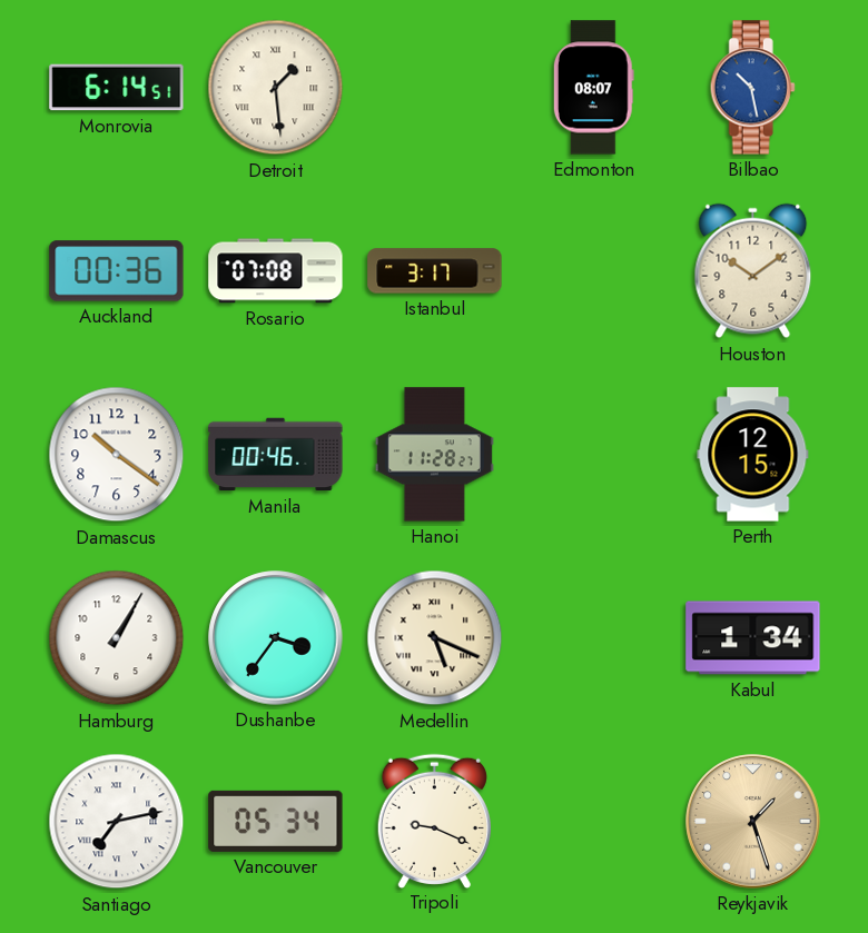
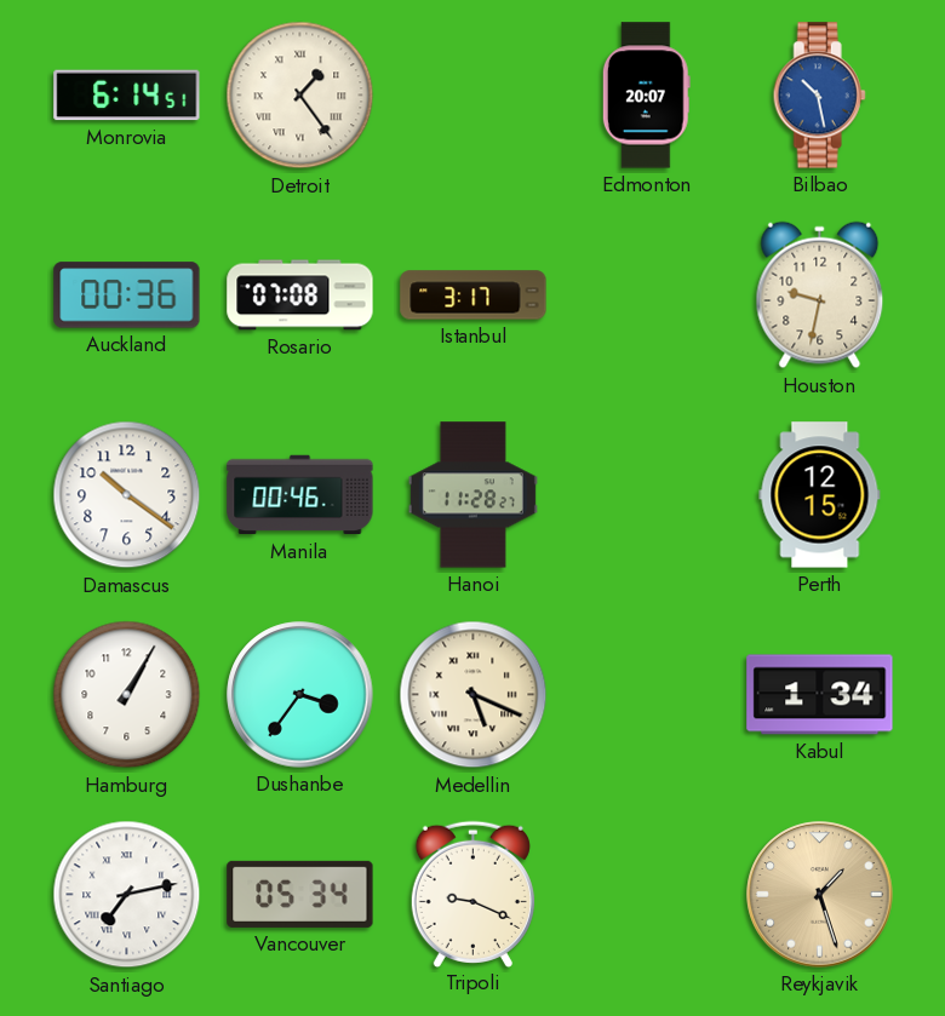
Detroit: 1:29 -> 1:24 (300, 96)
Edmonton: 08:07 -> 20:07 (646, 96)
Houston: 10:09 -> 9:32 (820, 295)
